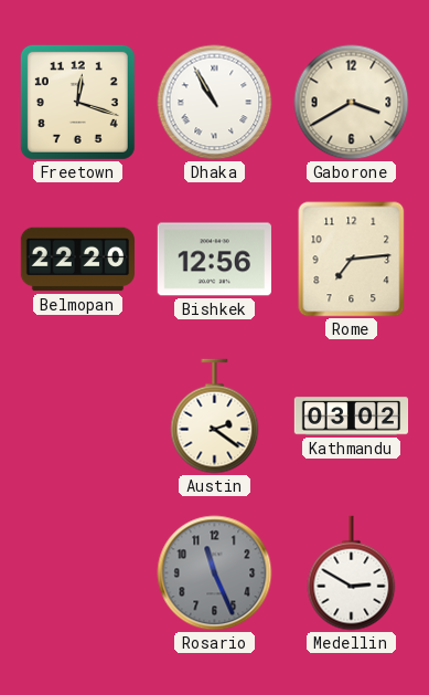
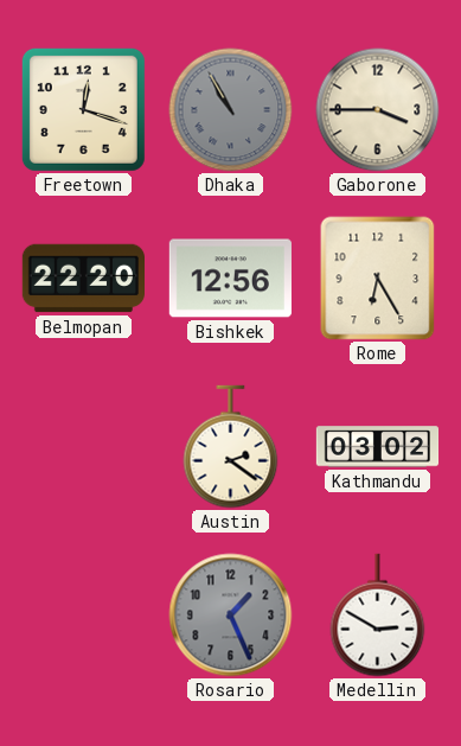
Dhaka dial: white -> grey (231, 110)
Gaborone: 3:40 -> 3:45 (378, 110)
Rome: 7:14 -> 6:25 (378, 279)
Rosario: 11:26 -> 1:26 (231, 616)
